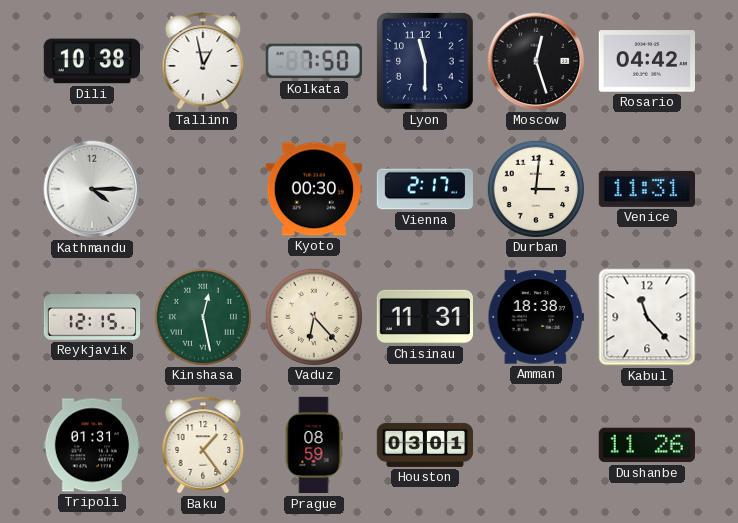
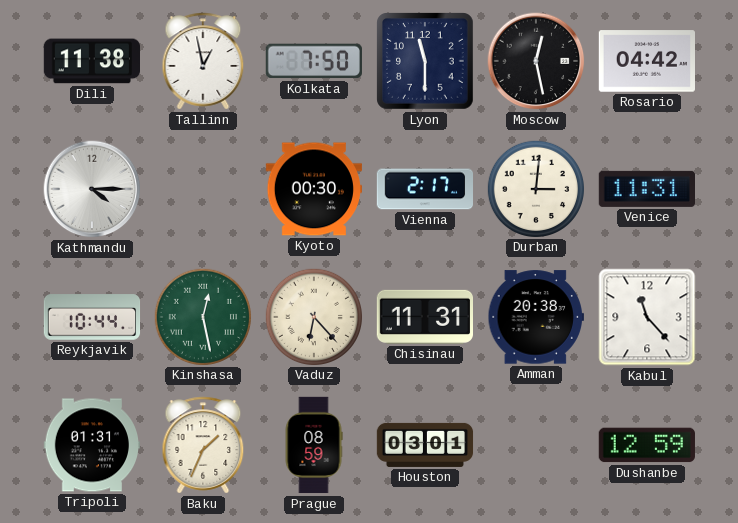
Dili: 10:38 -> 11:38 (92, 61)
Moscow: 12:27 -> 12:28 (536, 61)
Reykjavik: 12:15 -> 10:44 (92, 317)
Amman: 18:38 -> 20:38 (535, 317)
Baku: 1:24 -> 1:34 (203, 445)
Dushanbe: 11:26 -> 12:59 (646, 445)
